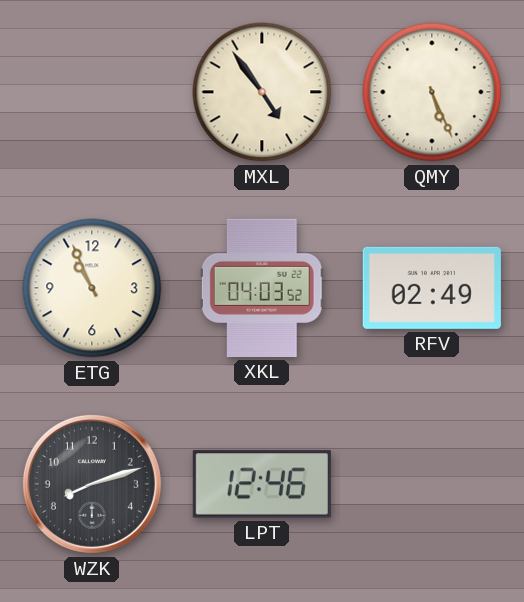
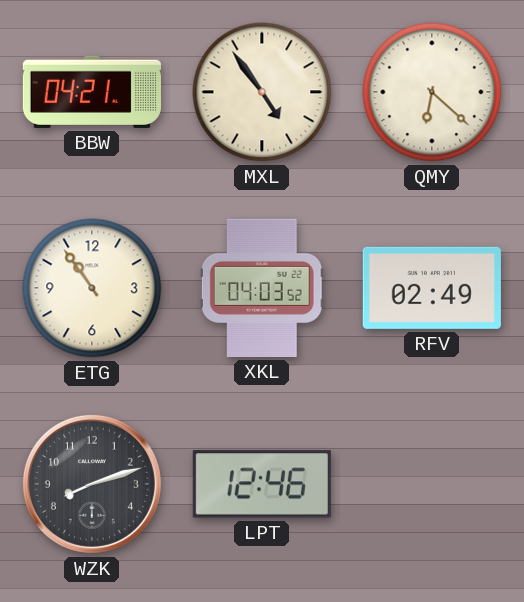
BBW: none -> 04:21 (92, 92)
QMY: 5:26 -> 6:22 (432, 92)
ETG: 10:56 -> 10:54 (92, 288)
